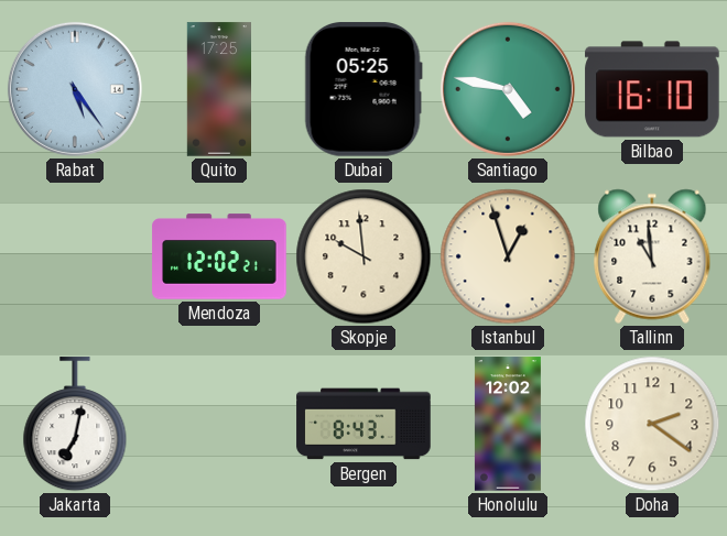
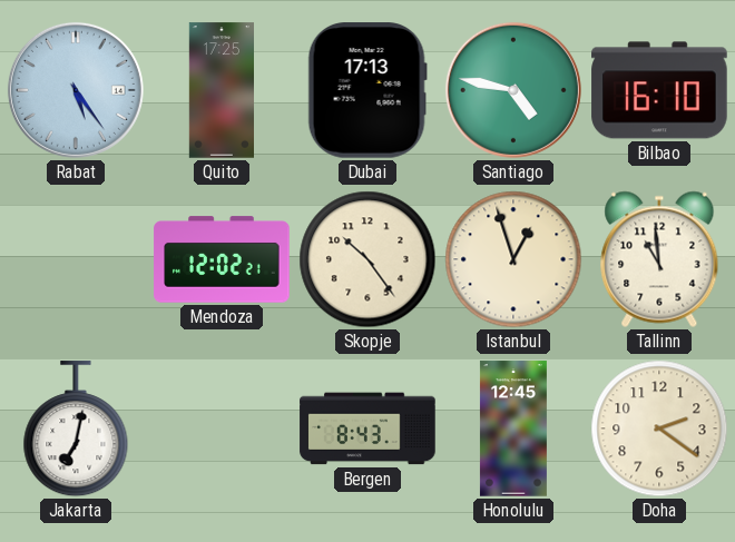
Dubai: 05:25 -> 17:13 (367, 90)
Skopje: 9:59 -> 10:24 (367, 259)
Honolulu: 12:02 -> 12:45 (513, 428)
